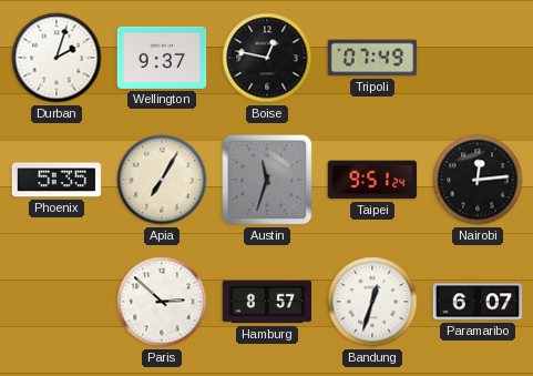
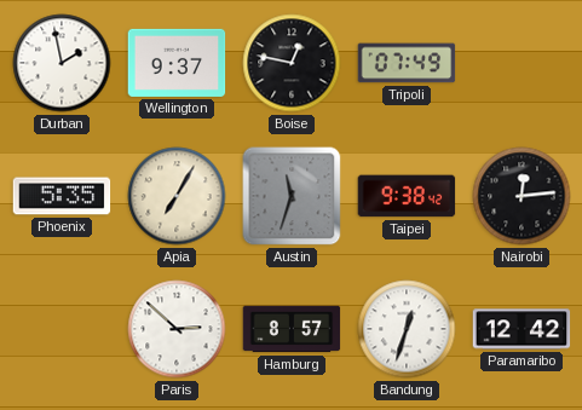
Durban: 2:03 -> 1:58 (62, 63)
Taipei: 9:51 -> 9:38 (407, 196)
Paramaribo: 6:07 -> 12:42 (522, 329)
